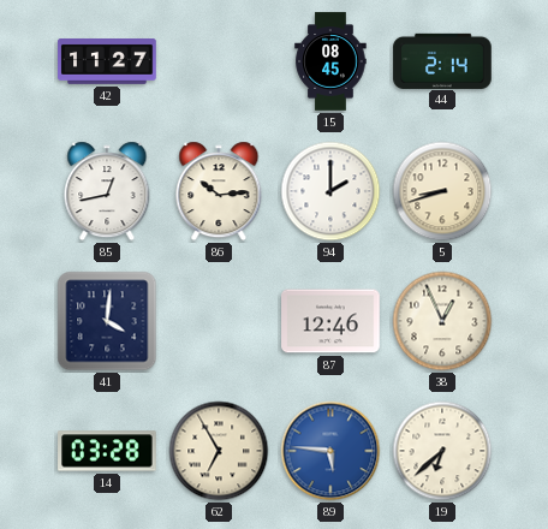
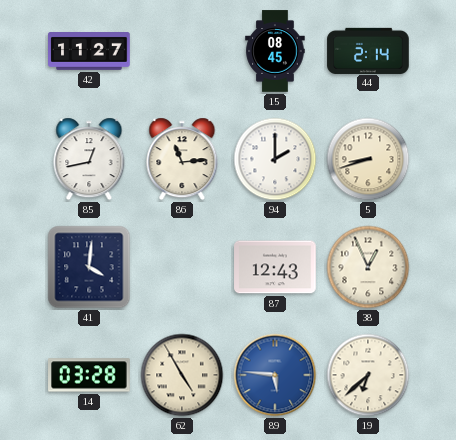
86: 10:14 -> 11:14 (182, 159)
87: 12:46 -> 12:43 (275, 267)
62: 6:55 -> 4:55 (182, 375)
